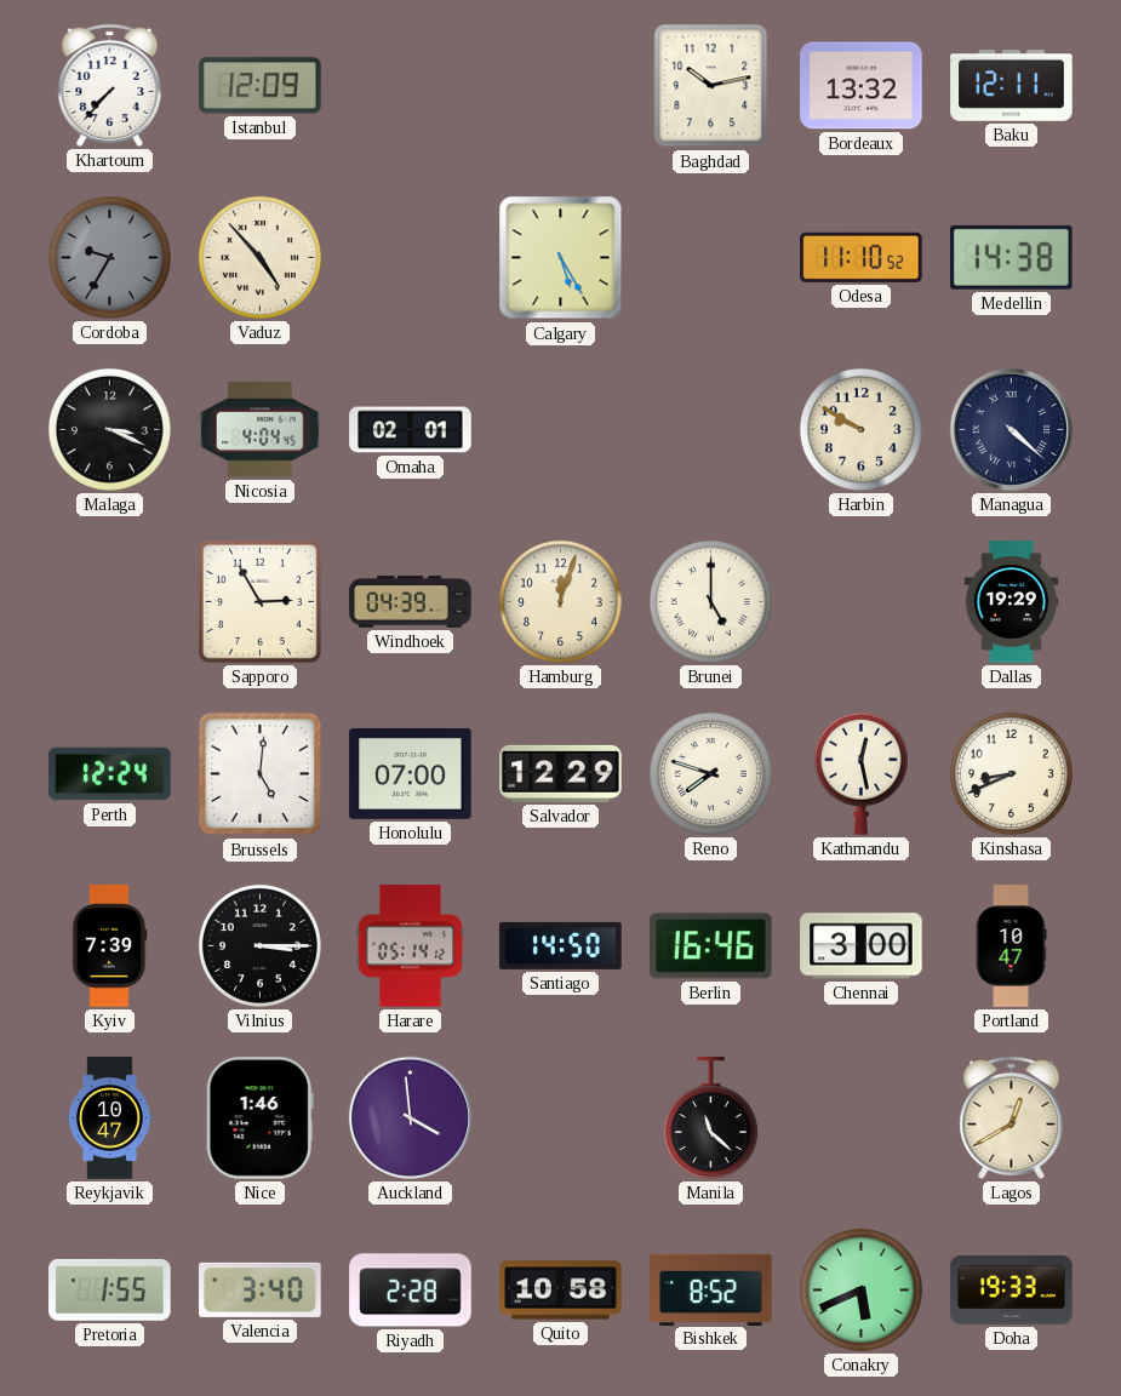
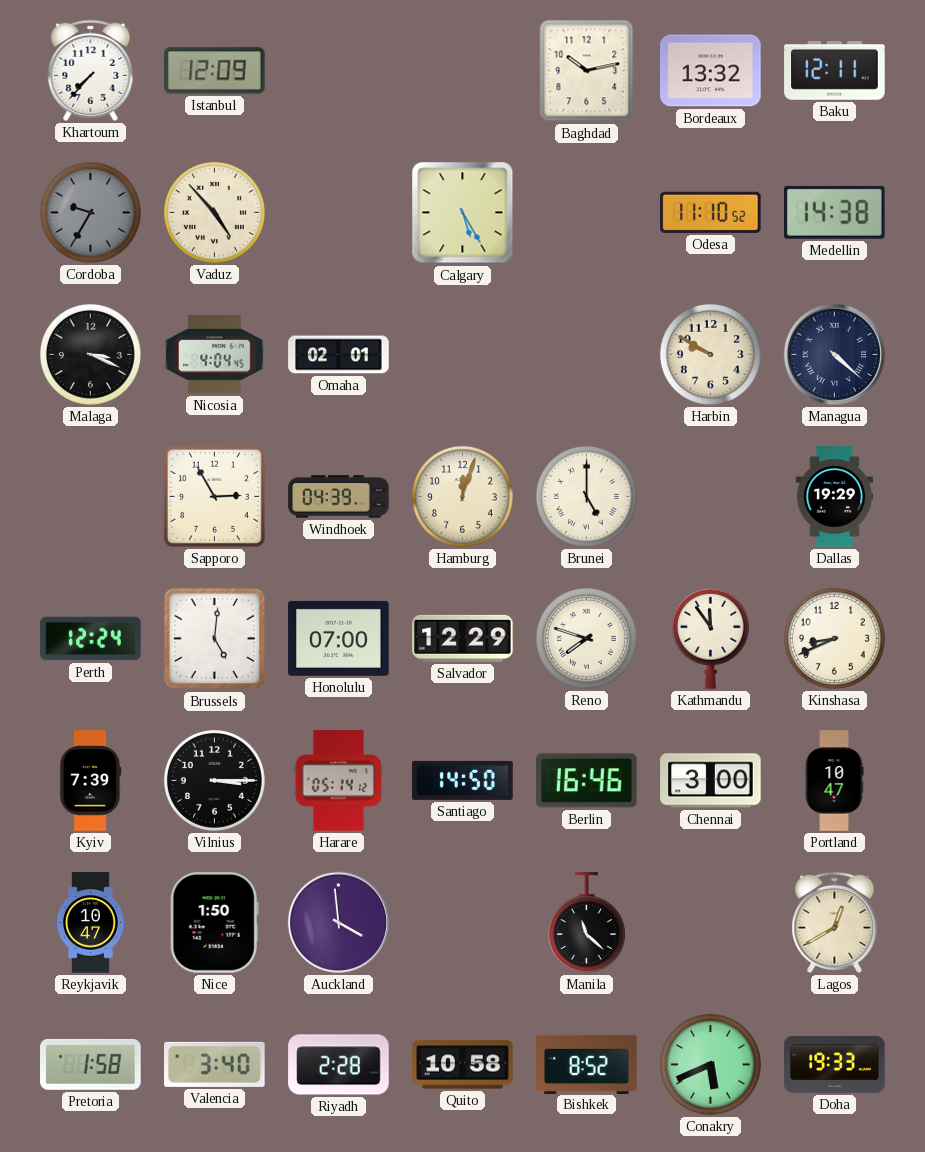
Kathmandu: 12:28 -> 11:54 (710, 638)
Nice: 1:46 -> 1:50 (214, 923)
Pretoria: 1:55 -> 1:58 (91, 1064)
